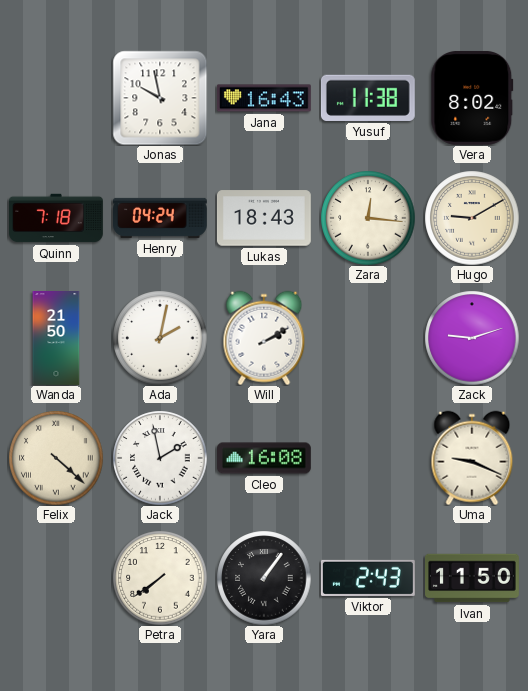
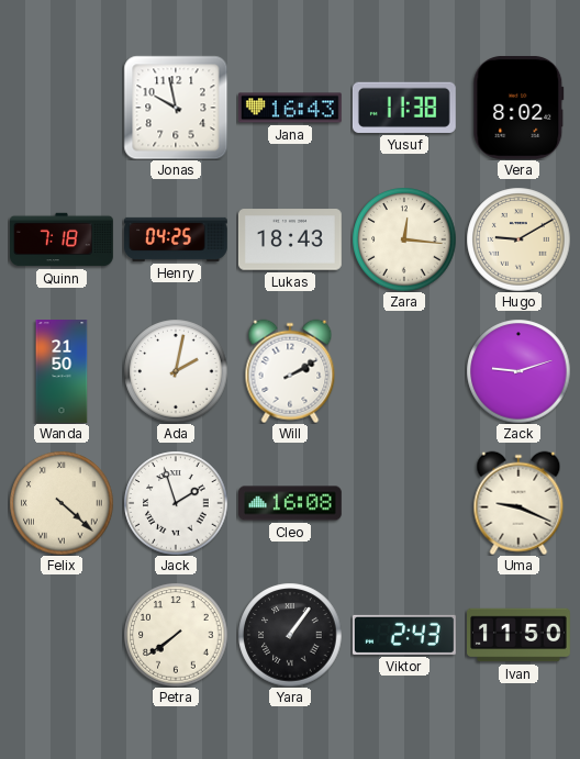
Henry: 04:24 -> 04:25 (177, 239)
Jack: 1:58 -> 1:57 (176, 503)
